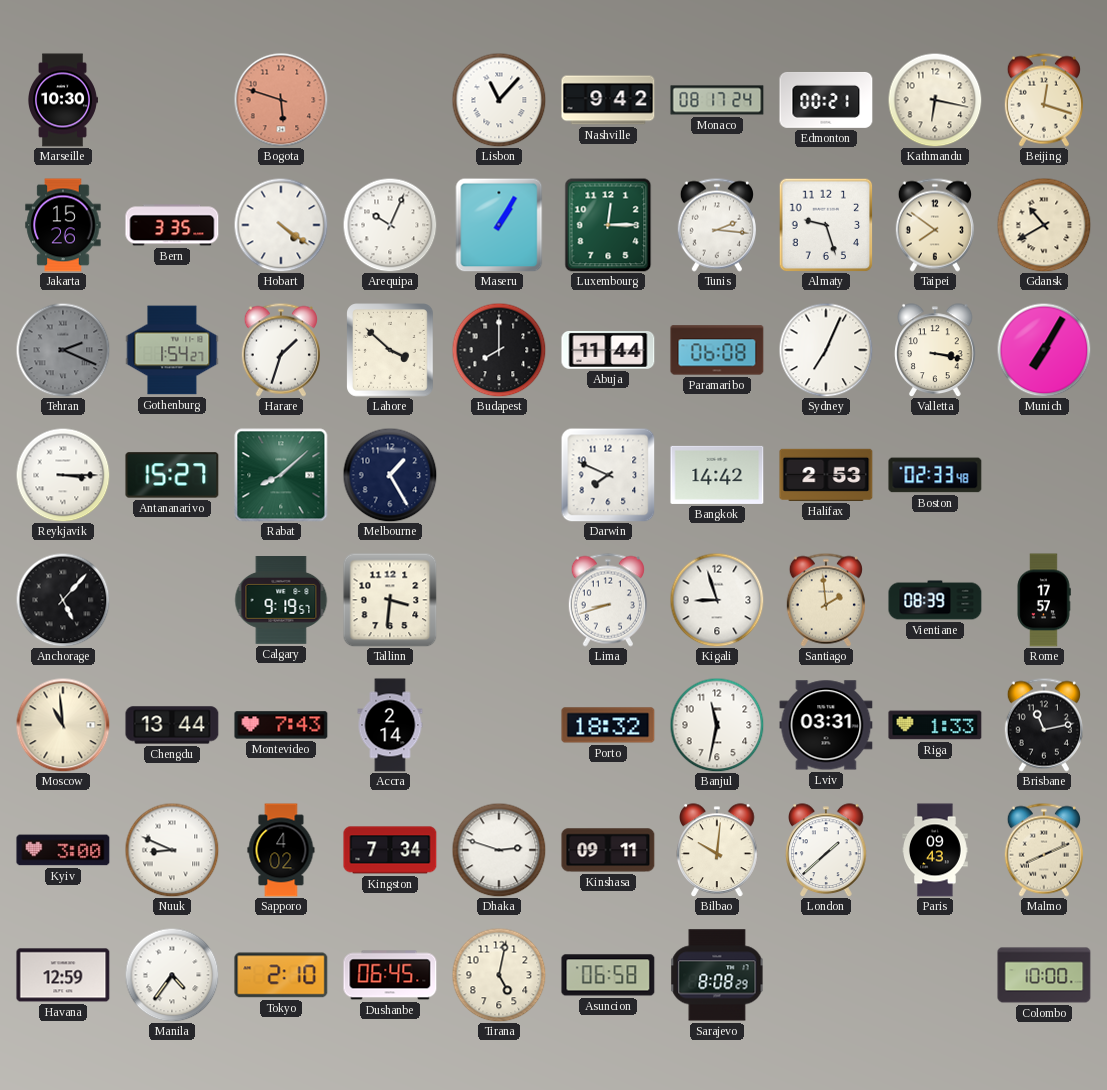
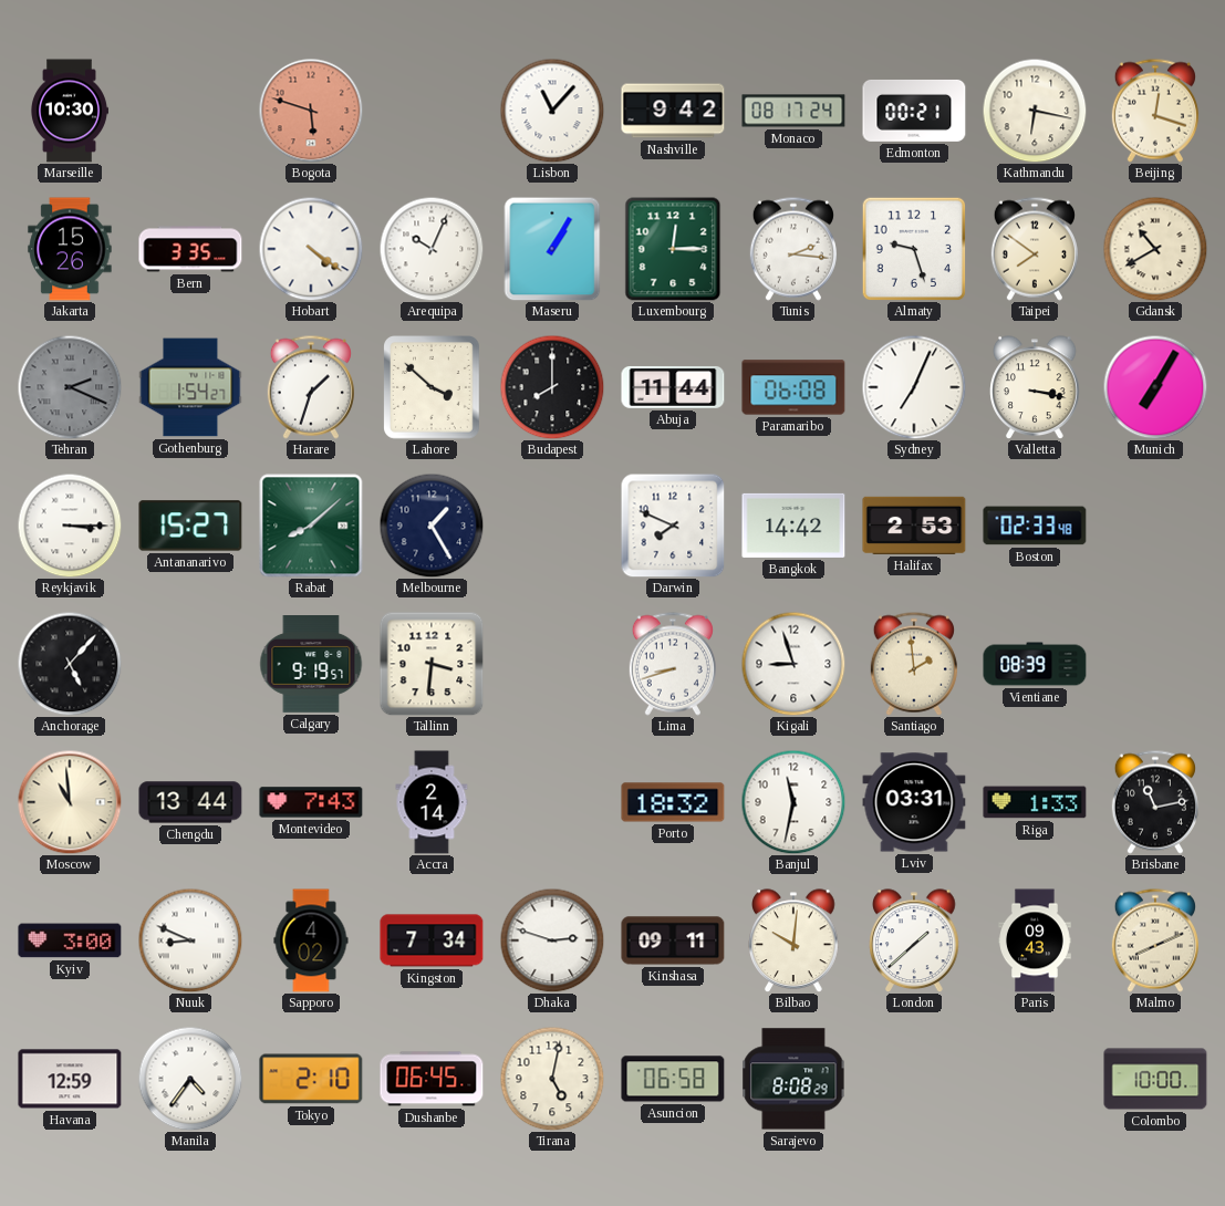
Rome: 17:57 -> none (1044, 600)
